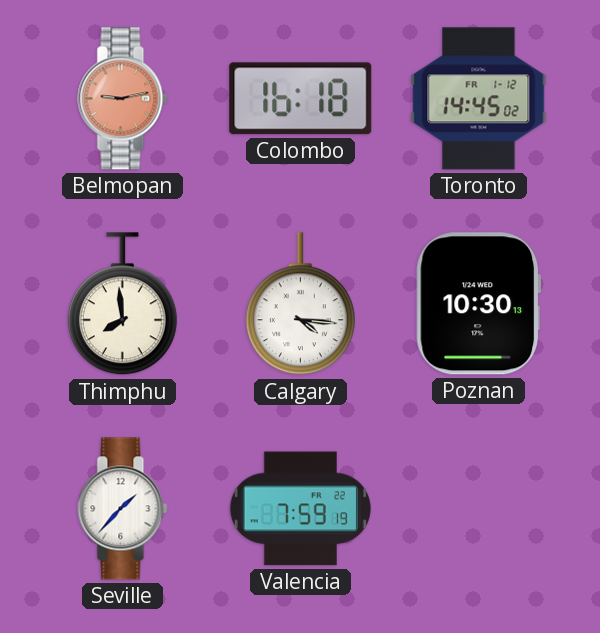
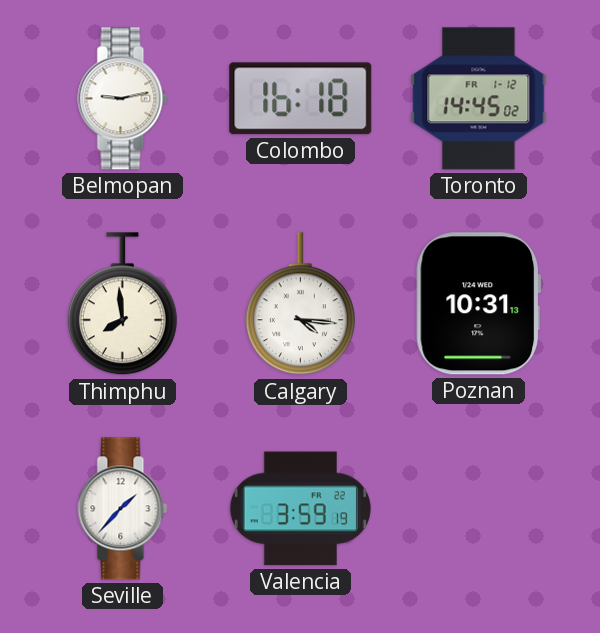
Belmopan dial: salmon -> white (123, 99)
Poznan: 10:30 -> 10:31 (479, 304)
Valencia: 7:59 -> 3:59 (300, 509)
